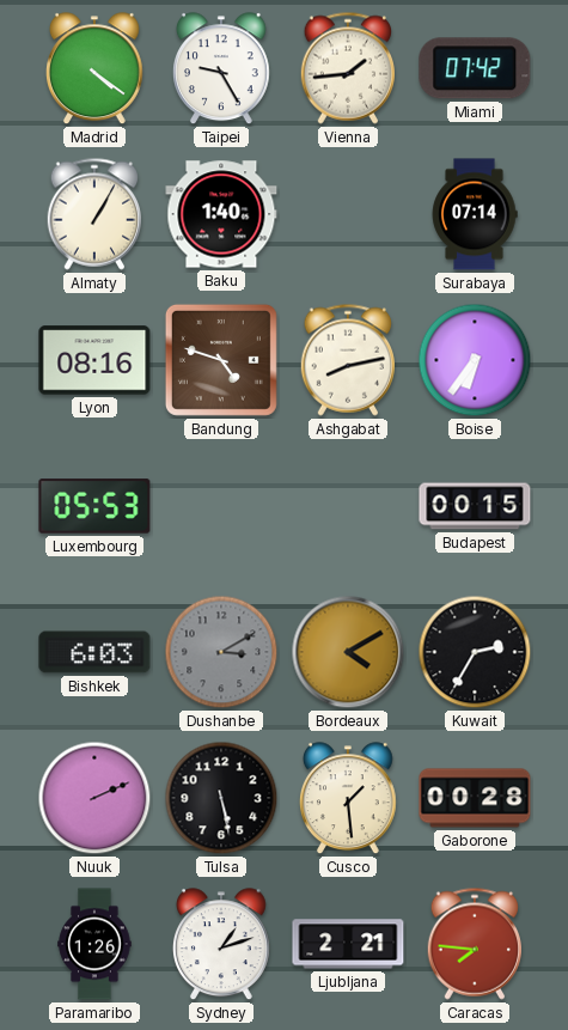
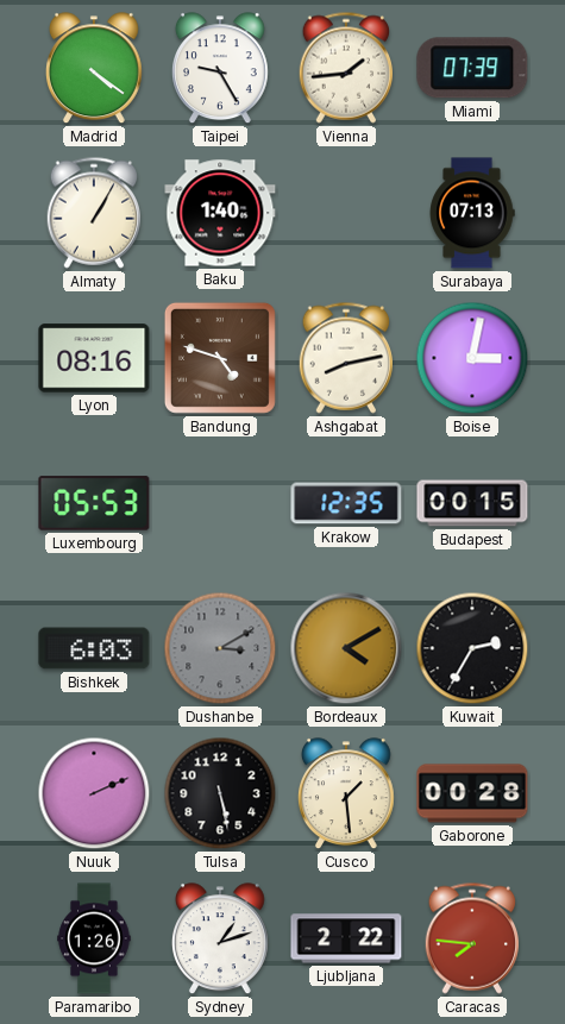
Miami: 07:42 -> 07:39 (472, 68)
Surabaya: 07:14 -> 07:13 (472, 213)
Boise: 6:36 -> 3:02 (472, 358)
Krakow: none -> 12:35 (346, 503)
Ljubljana: 2:21 -> 2:22 (346, 938)
